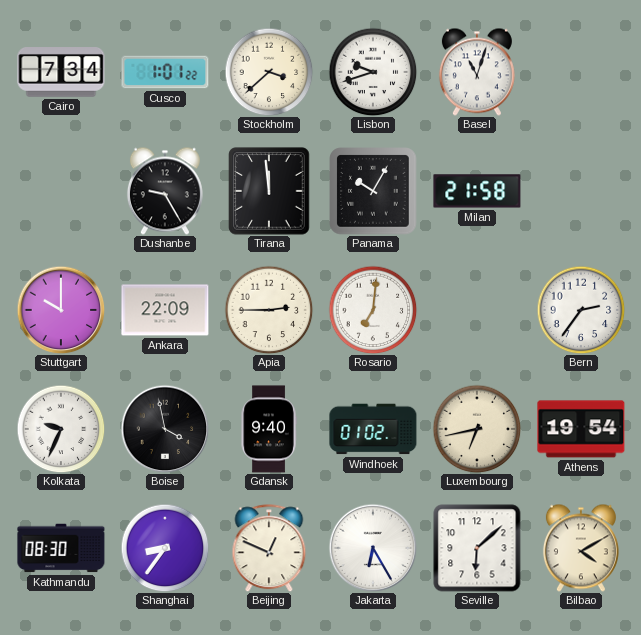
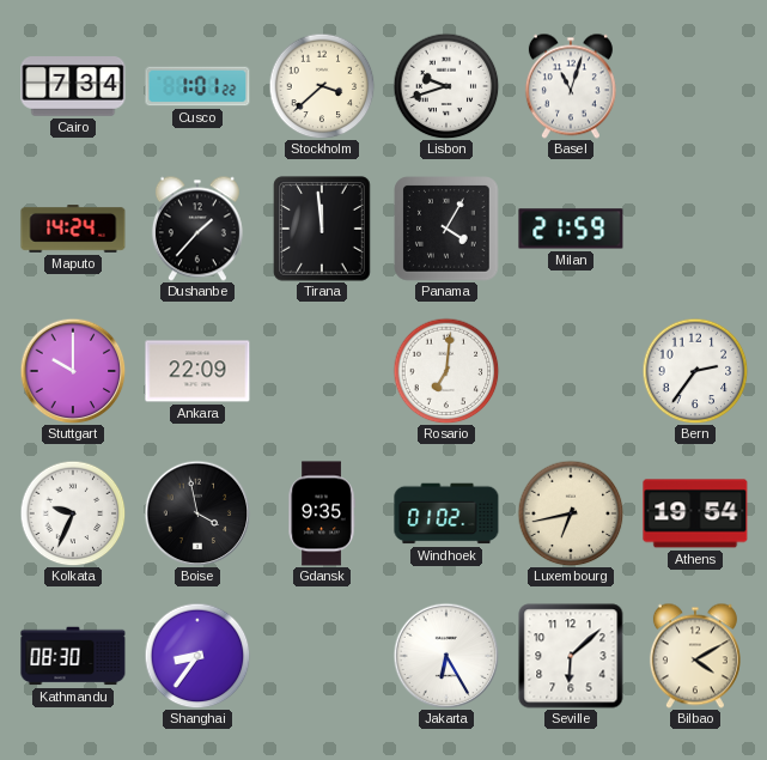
Maputo: none -> 14:24 (73, 229)
Dushanbe: 9:25 -> 1:37 (197, 229)
Panama: 10:05 -> 4:05 (446, 229)
Milan: 21:58 -> 21:59 (571, 229)
Apia: 2:45 -> none (269, 310)
Gdansk: 9:40 -> 9:35 (322, 513)
Beijing: 12:49 -> none (269, 548)
